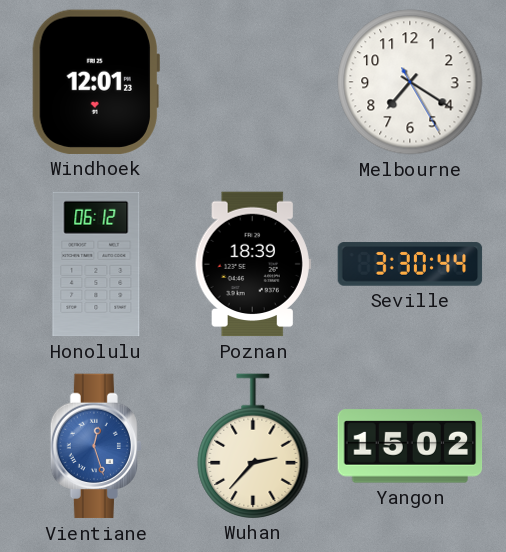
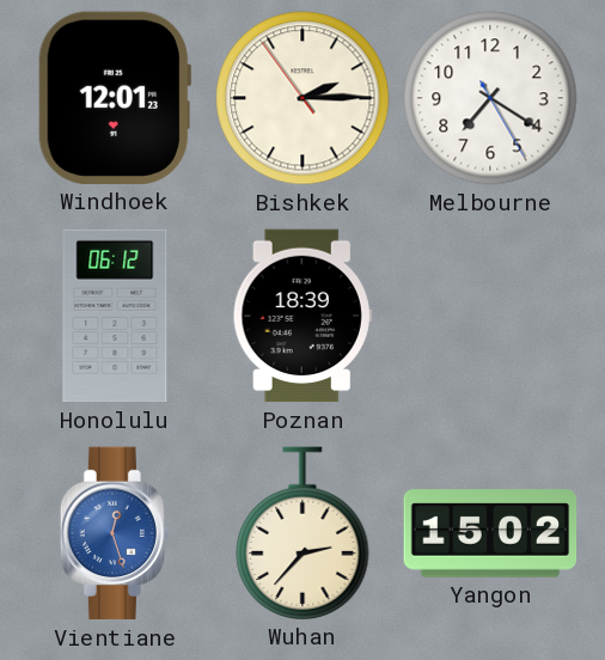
Bishkek: none -> 2:14 (302, 98)
Seville: 3:30 -> none (410, 264)
